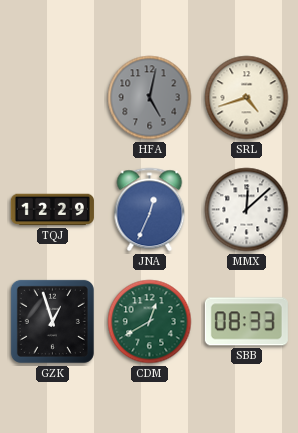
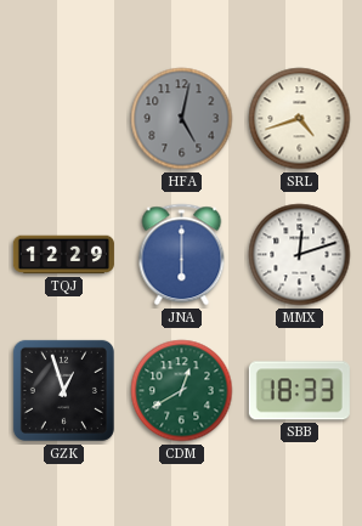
JNA: 12:34 -> 6:00 (182, 255)
MMX: 12:08 -> 12:12 (300, 255)
SBB: 08:33 -> 18:33 (299, 391)
